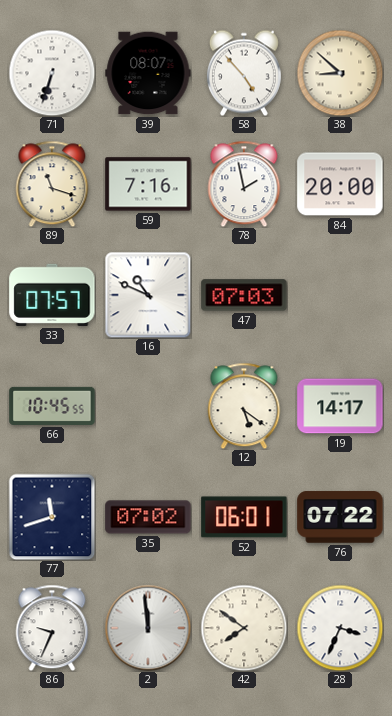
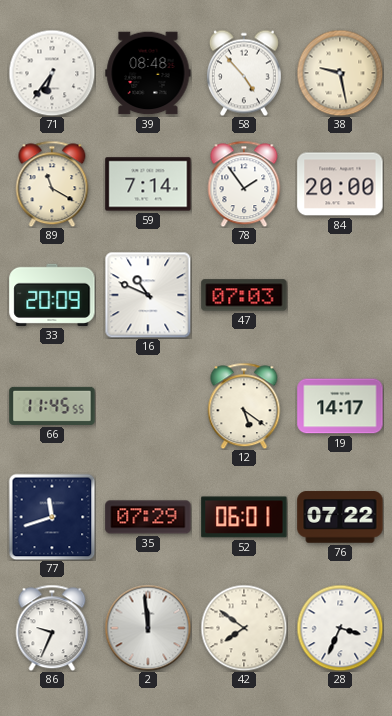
71: 6:33 -> 6:36 (52, 73)
39: 08:07 -> 08:48 (148, 73)
38: 8:52 -> 9:28 (340, 73)
89: 11:18 -> 11:20 (52, 184)
59: 7:16 -> 7:14 (148, 184)
78: 1:58 -> 1:54 (244, 184)
33: 07:57 -> 20:09 (52, 295)
66: 10:45 -> 11:45 (52, 406)
35: 07:02 -> 07:29 (148, 517)
